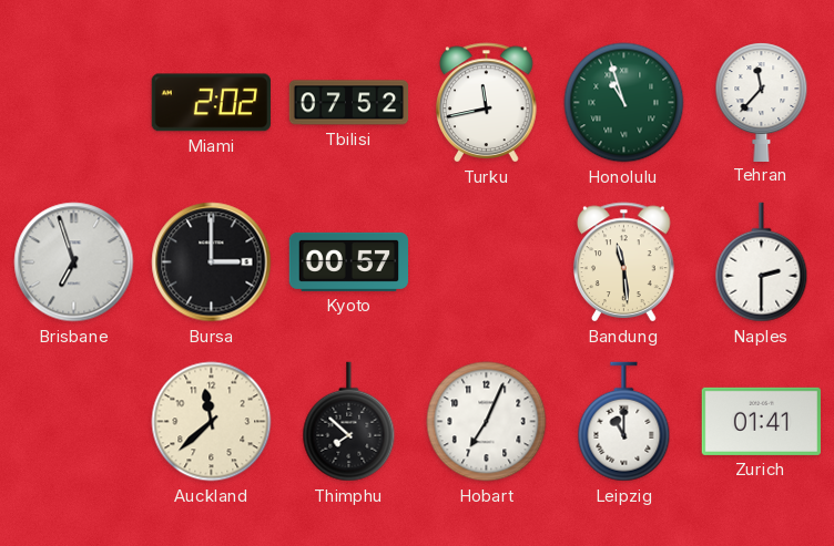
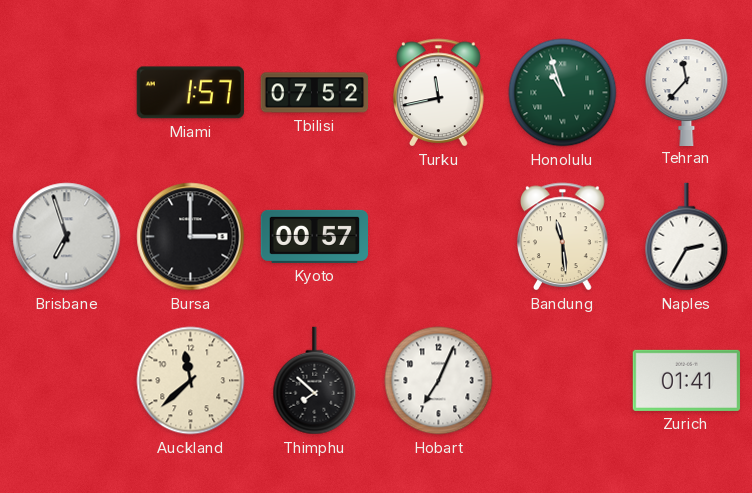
Miami: 2:02 -> 1:57 (190, 93)
Naples: 2:30 -> 2:35 (687, 237)
Leipzig: 11:00 -> none (624, 422)
